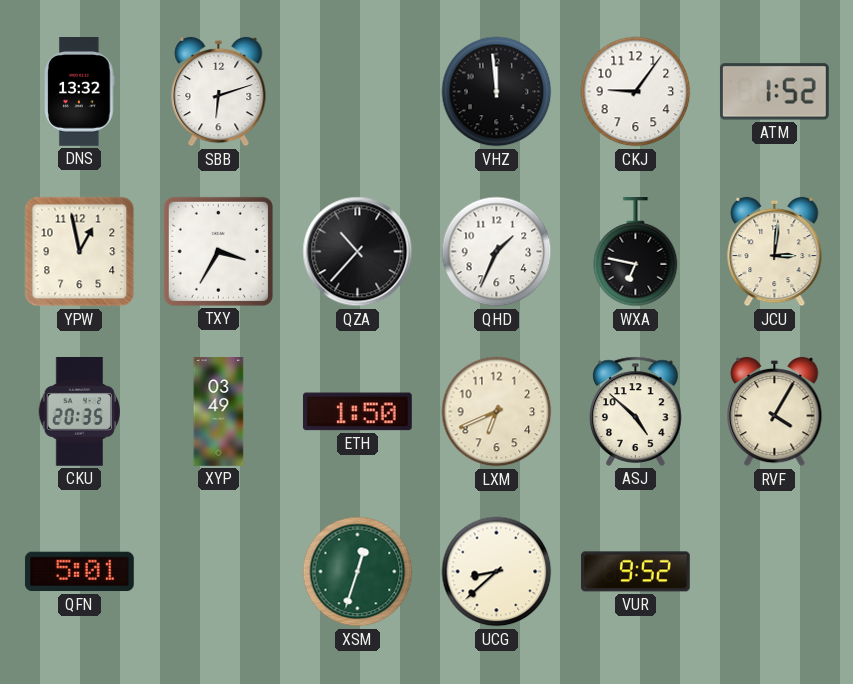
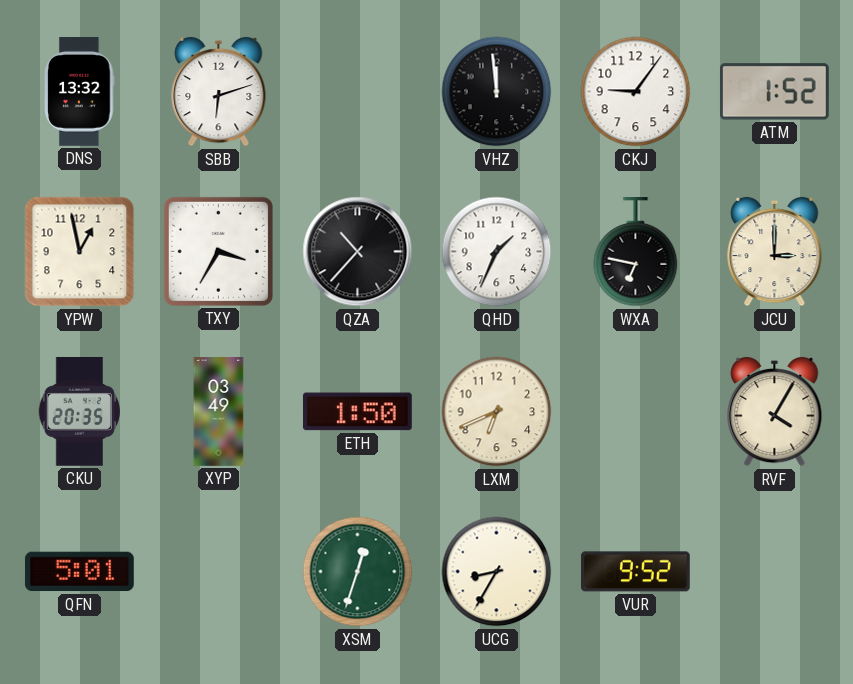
JCU: 3:01 -> 3:00 (775, 252)
ASJ: 4:52 -> none (636, 411)
UCG: 8:38 -> 8:35 (497, 572)
